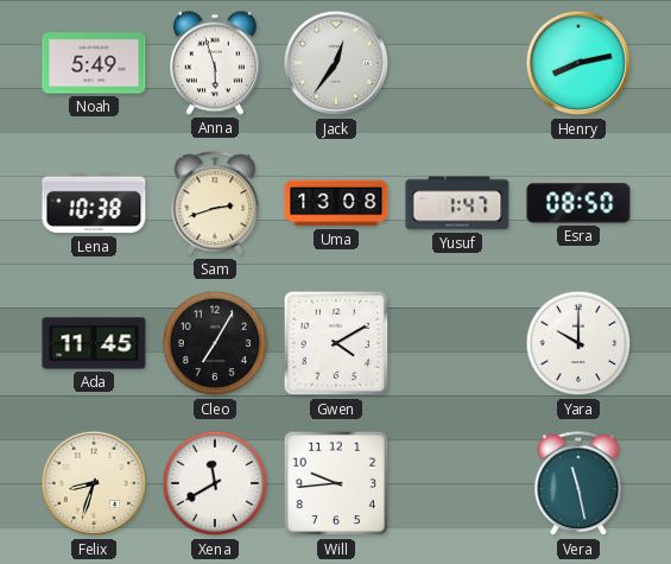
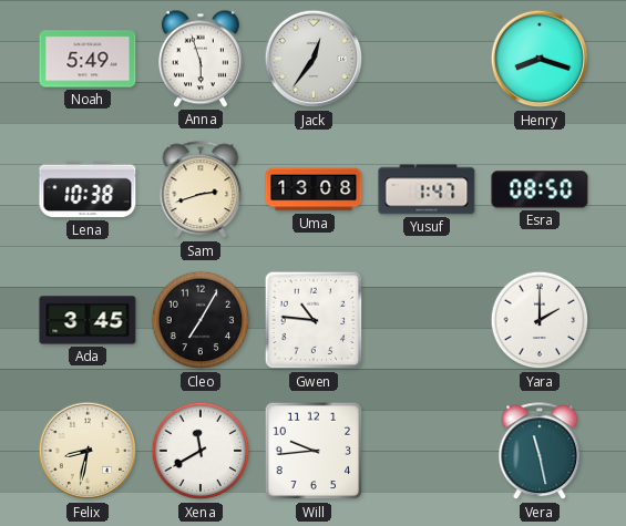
Henry: 8:13 -> 8:18 (540, 59)
Ada: 11:45 -> 3:45 (88, 320)
Gwen: 4:10 -> 10:46 (314, 320)
Yara: 10:00 -> 2:00 (540, 320)
Felix: 8:33 -> 8:32 (88, 451)
